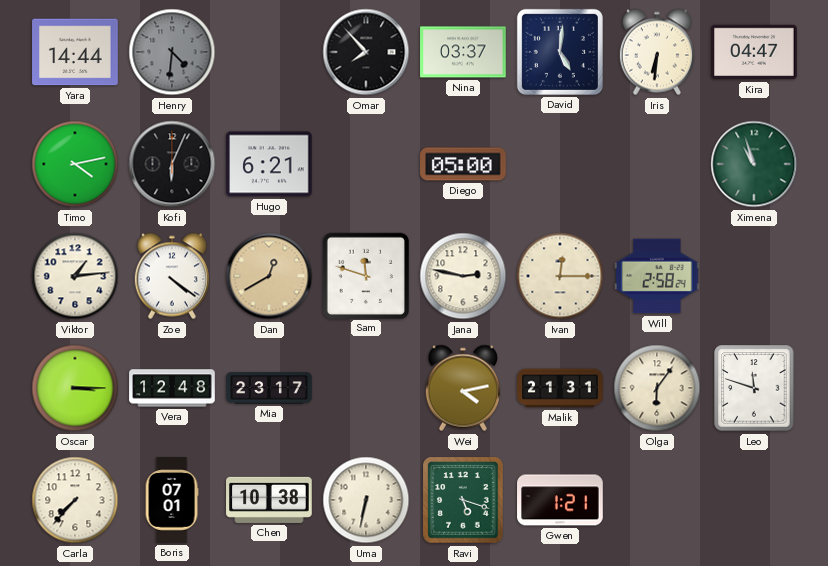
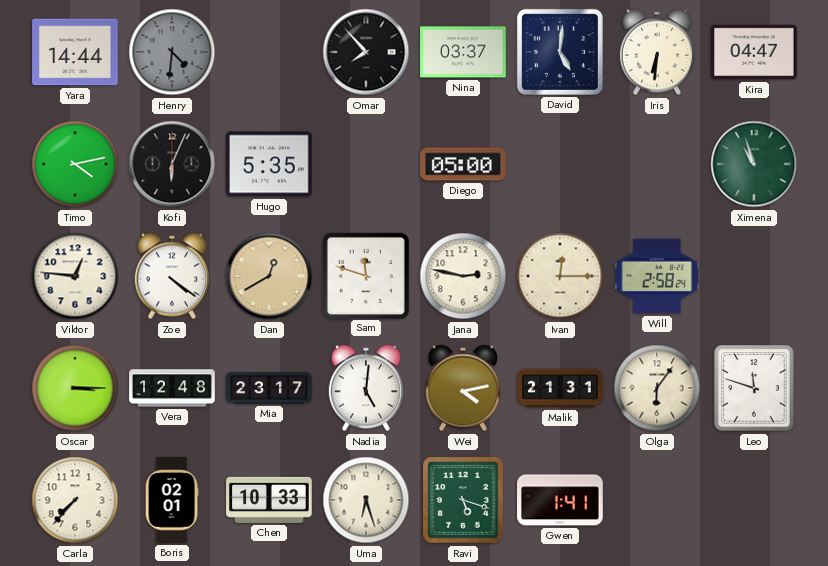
Hugo: 6:21 -> 5:35 (269, 164)
Viktor: 1:14 -> 12:46 (75, 276)
Nadia: none -> 5:01 (366, 388)
Boris: 07:01 -> 02:01 (172, 500)
Chen: 10:38 -> 10:33 (269, 500)
Uma: 6:32 -> 6:27 (366, 500)
Gwen: 1:21 -> 1:41 (560, 500)
